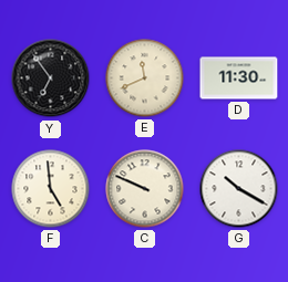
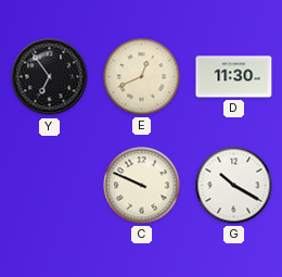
E: 11:41 -> 12:41 (142, 77)
F: 4:59 -> none (51, 189)
